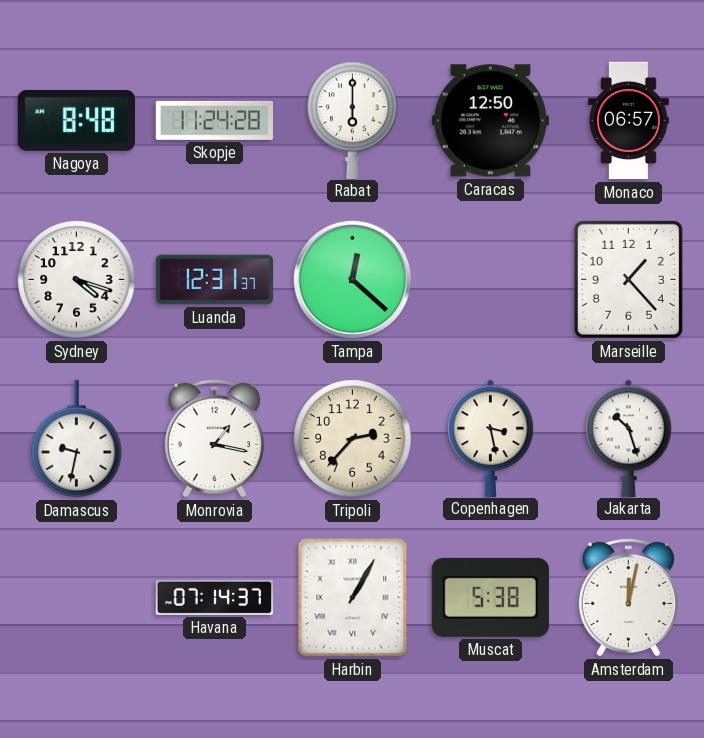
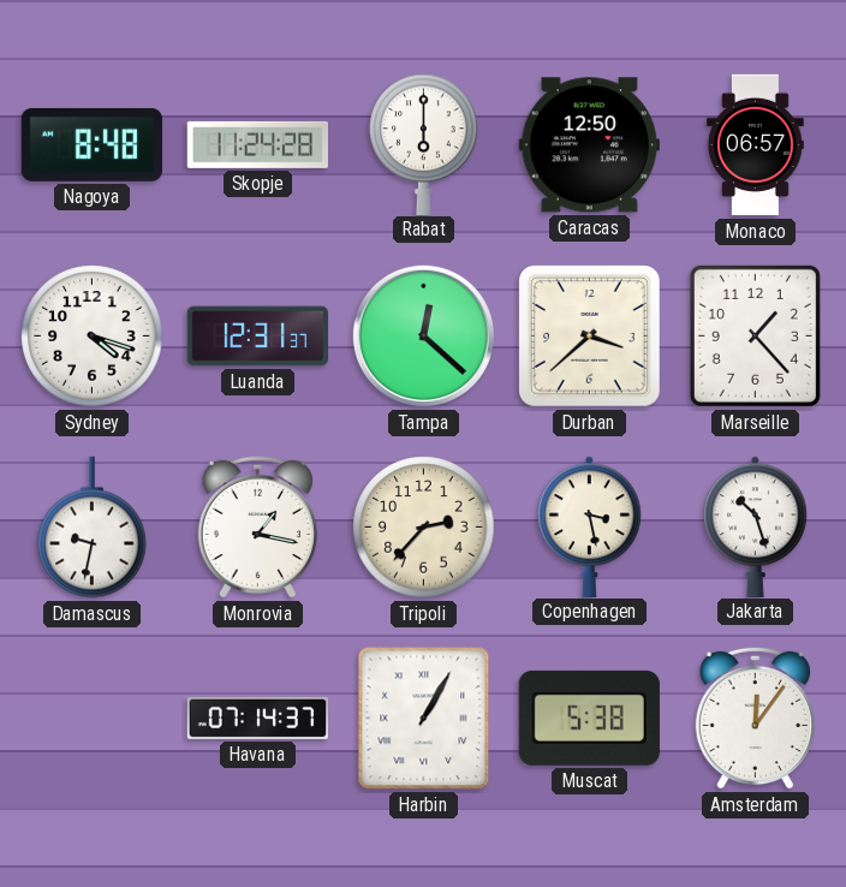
Durban: none -> 3:38 (589, 335)
Amsterdam: 12:02 -> 12:06 (755, 718)
